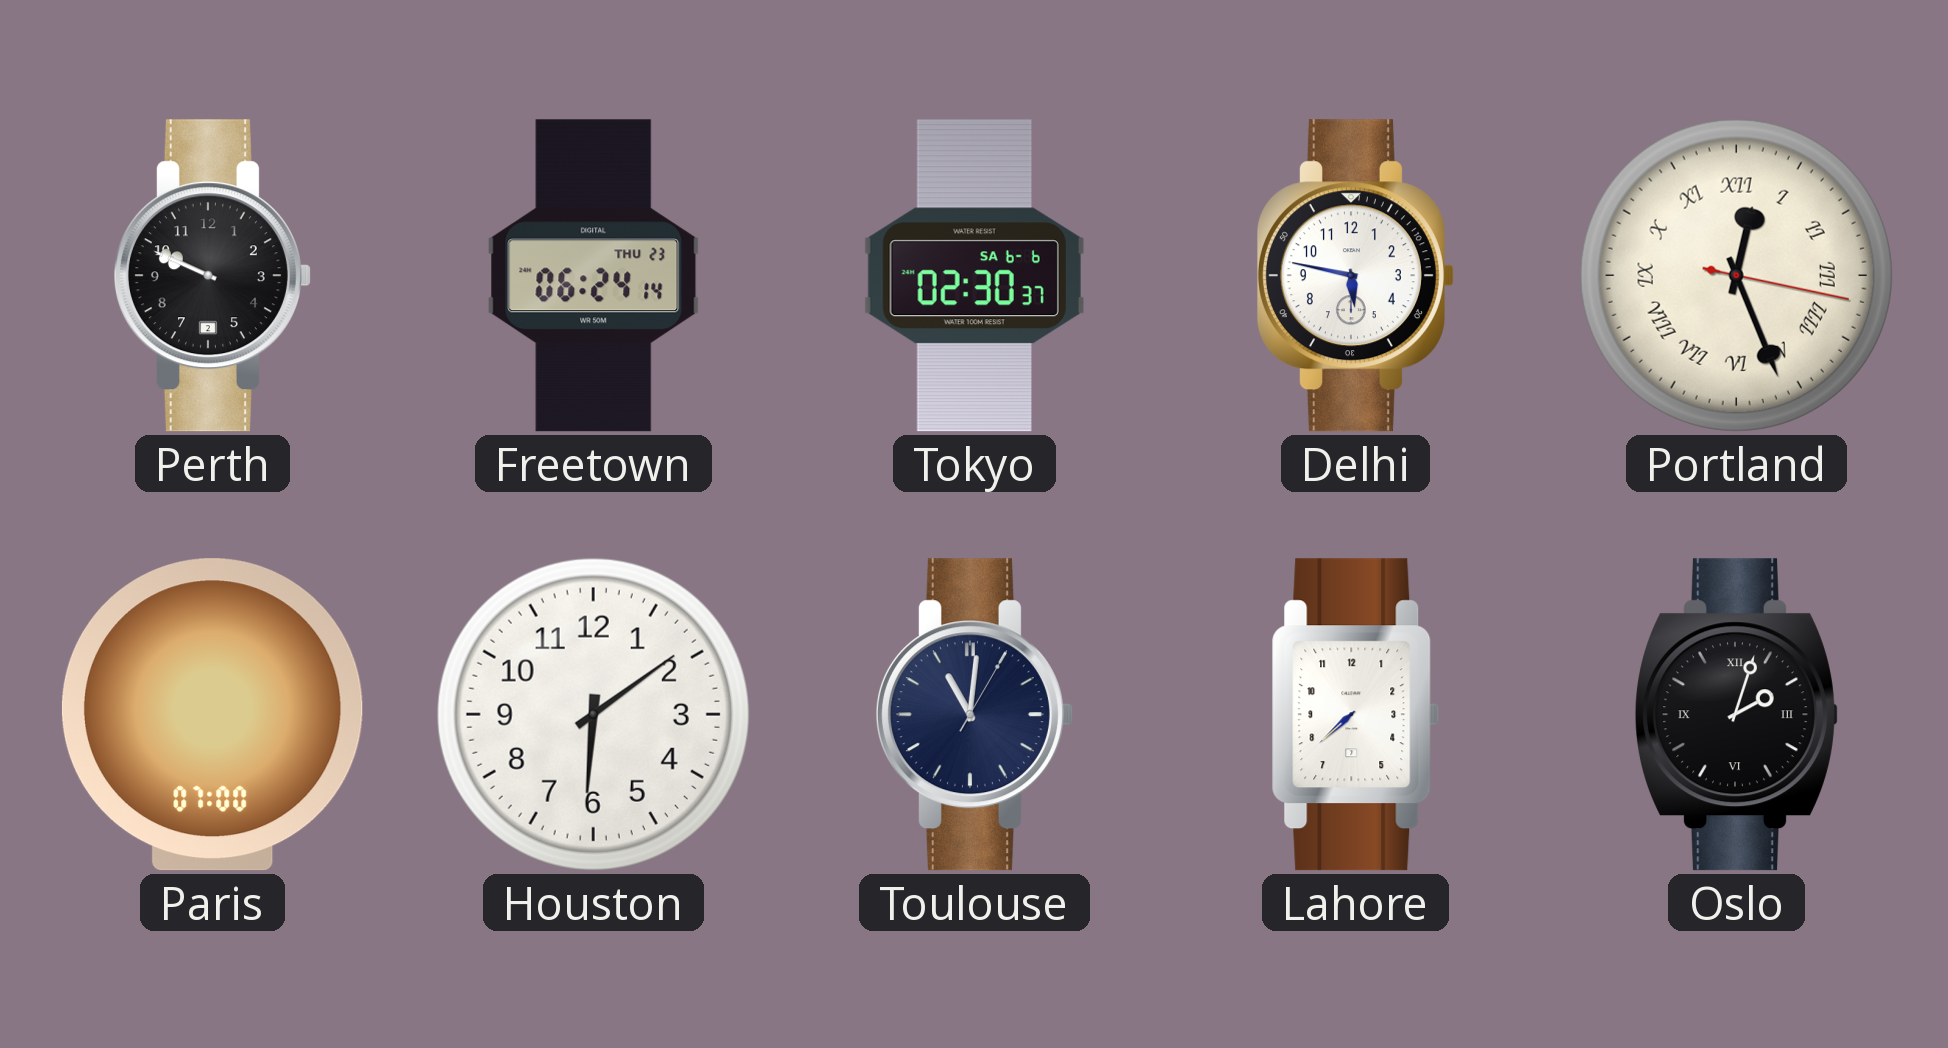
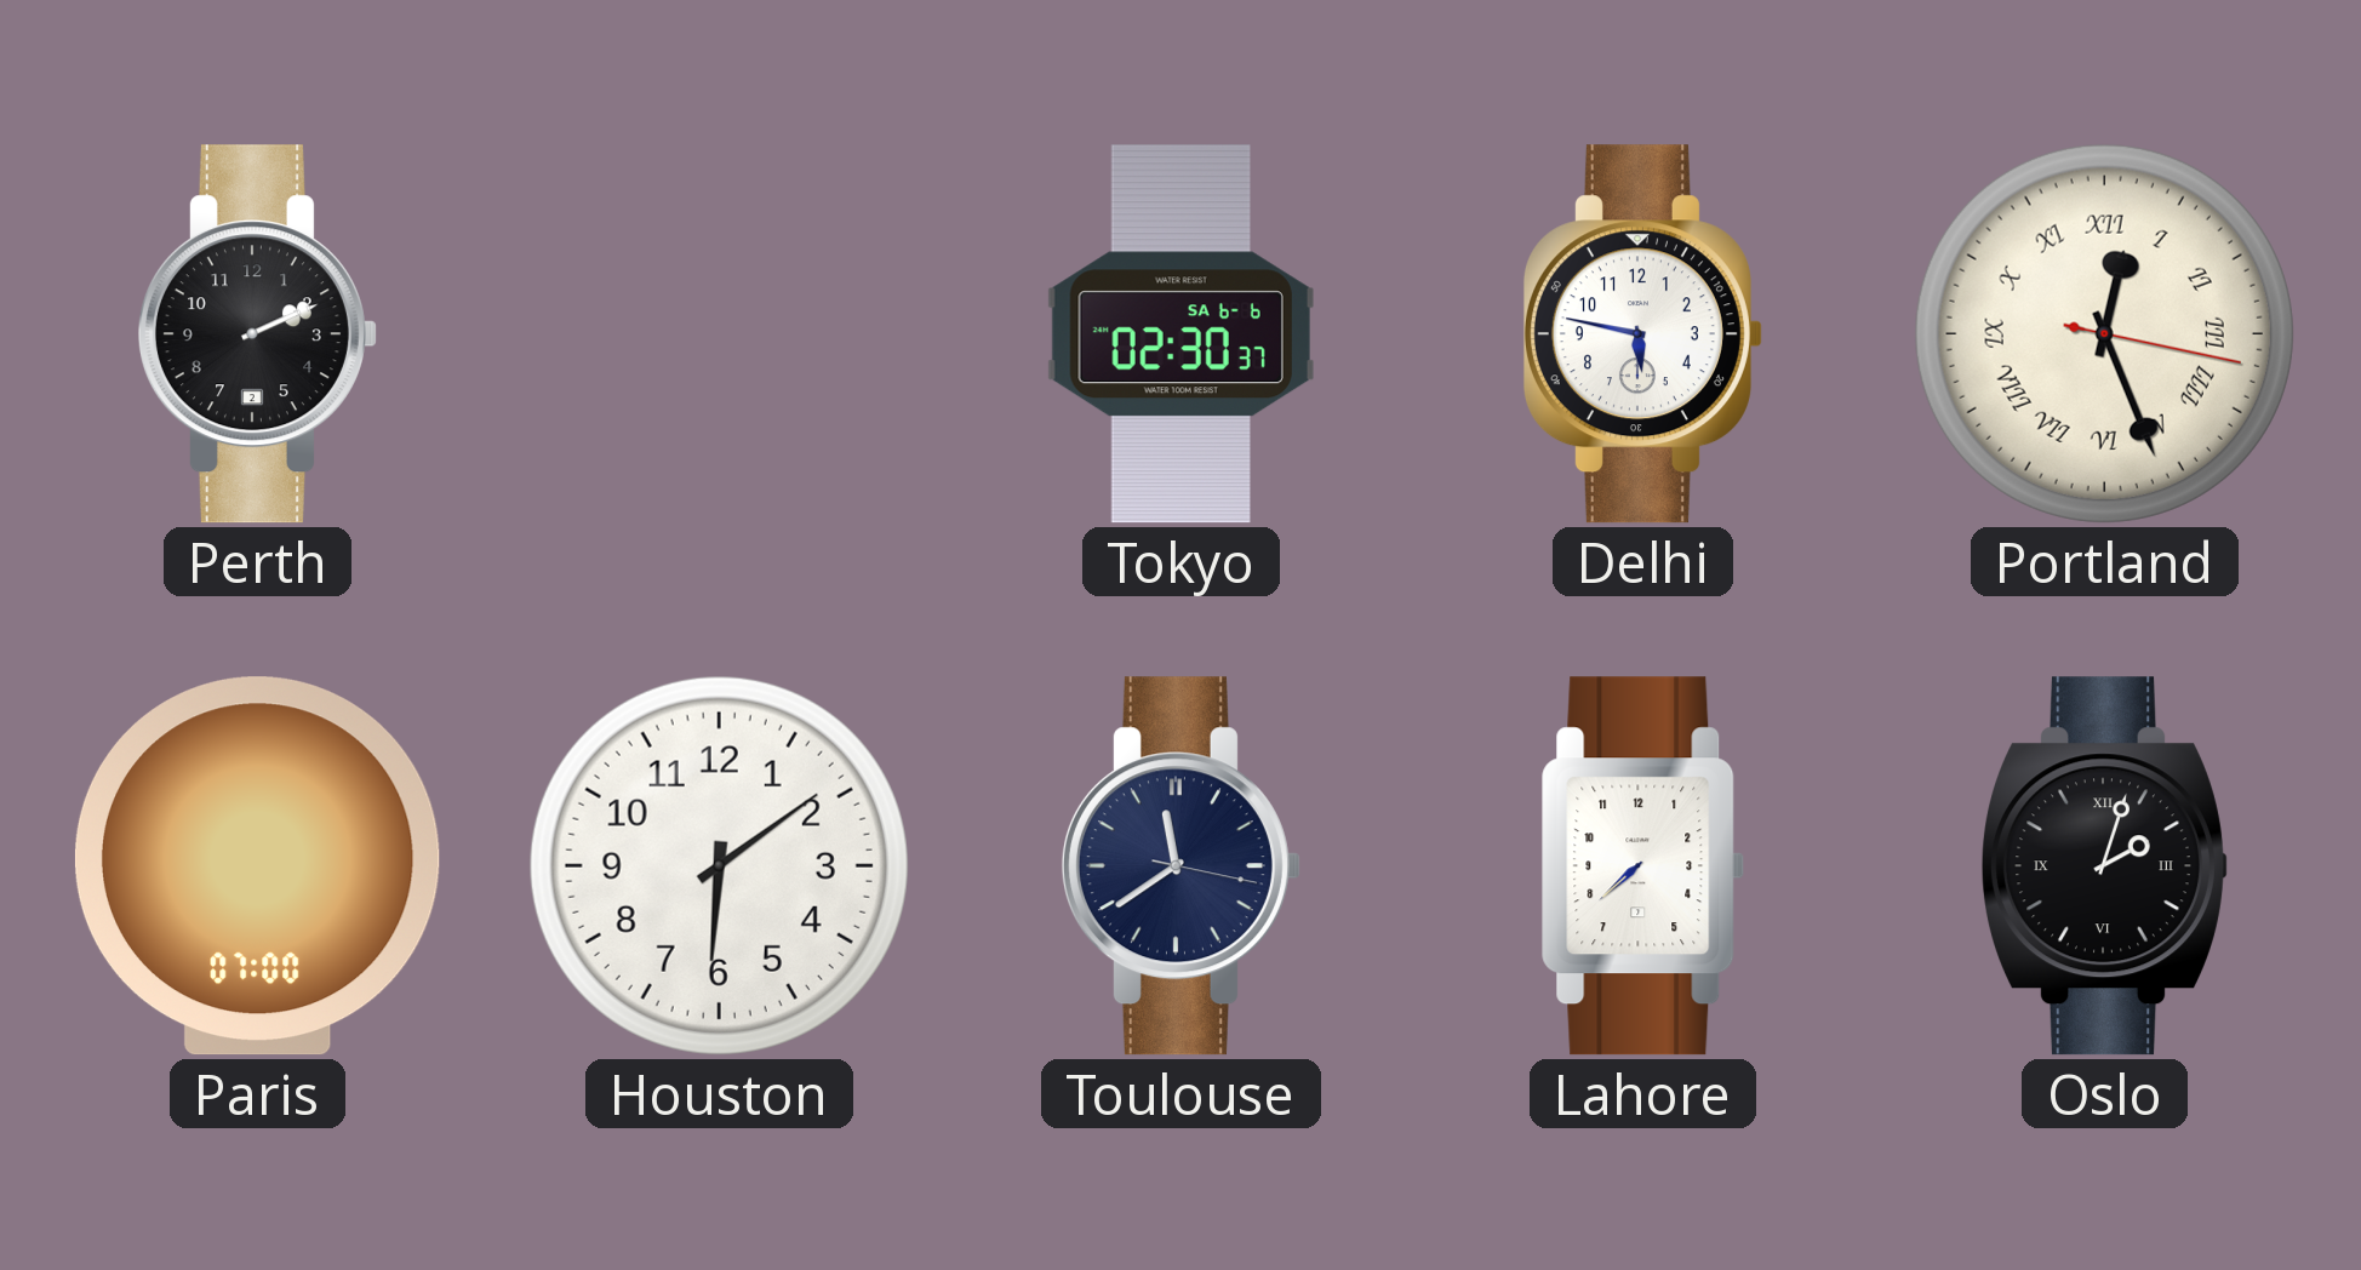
Perth: 9:49 -> 2:11 (257, 334)
Freetown: 06:24 -> none (594, 276)
Toulouse: 11:01 -> 11:39 (1180, 866)
